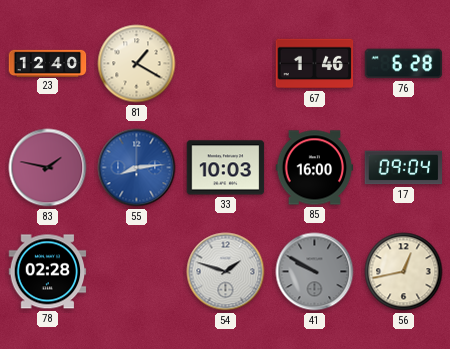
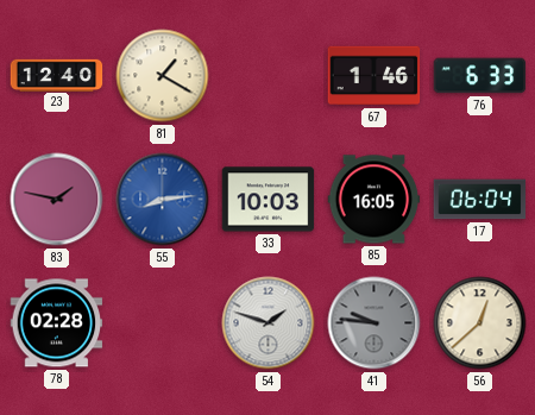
76: 6:28 -> 6:33 (480, 76)
85: 16:00 -> 16:05 (374, 200)
17: 09:04 -> 06:04 (480, 200)
41: 9:50 -> 9:46 (374, 323)
56: 12:43 -> 12:38 (480, 323)
